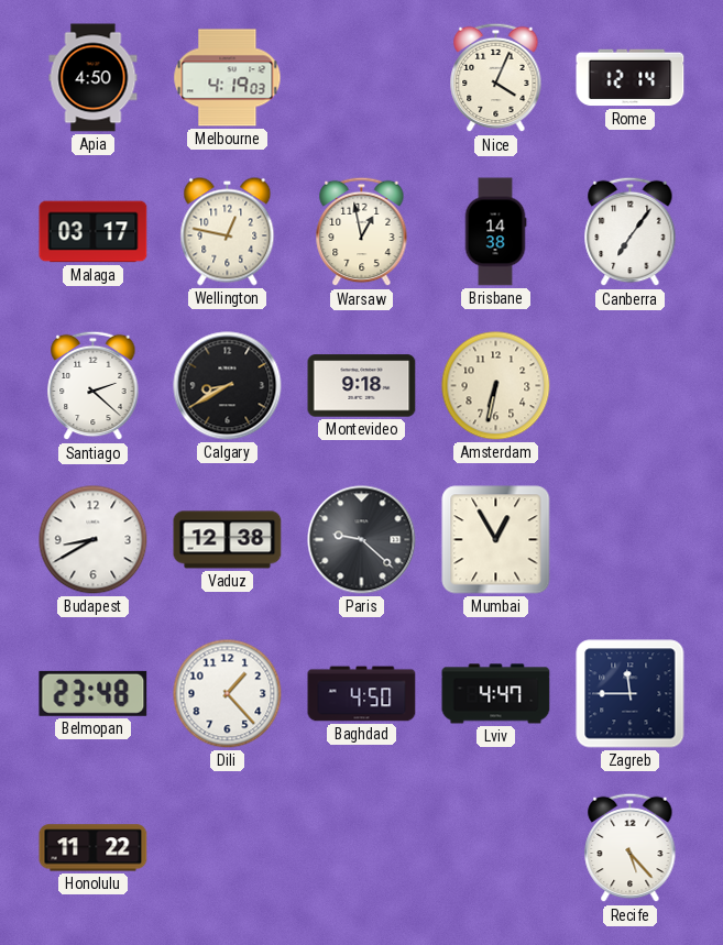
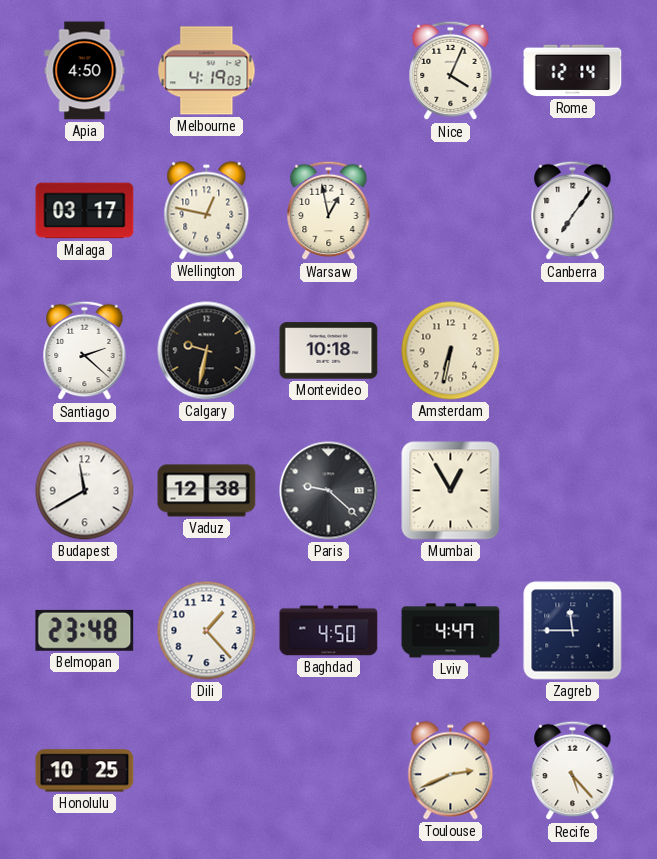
Brisbane: 14:38 -> none (495, 232)
Calgary: 8:40 -> 9:32 (207, 351)
Montevideo: 9:18 -> 10:18 (329, 351)
Budapest: 8:40 -> 11:40 (85, 491)
Honolulu: 11:22 -> 10:25 (85, 771)
Toulouse: none -> 2:41 (451, 771)
